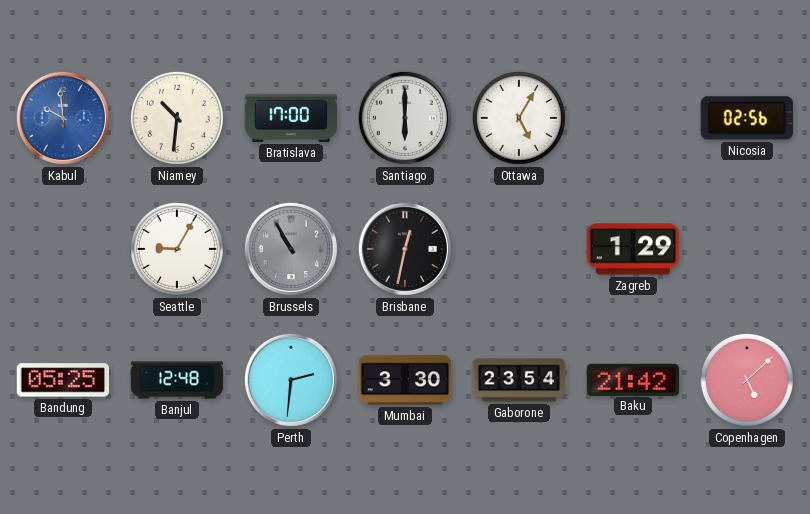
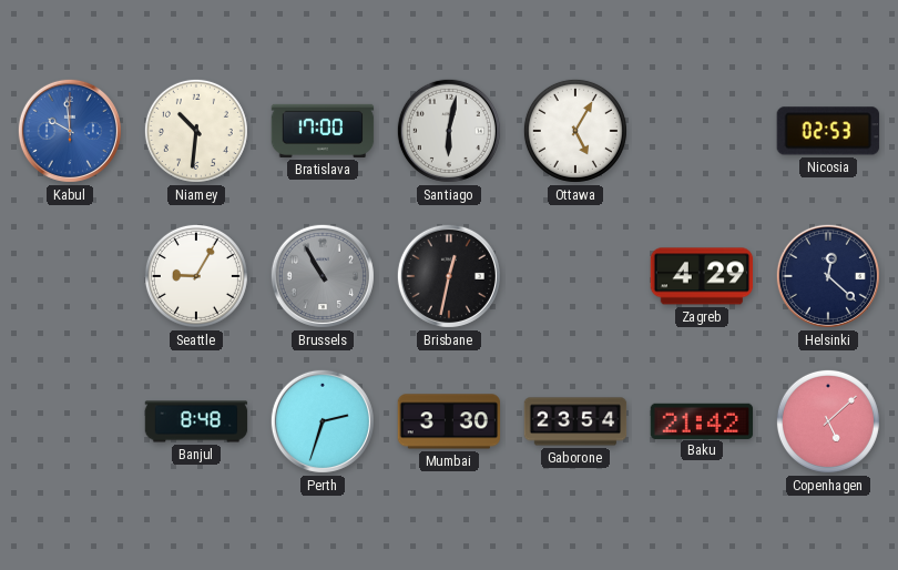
Santiago: 6:00 -> 6:02 (449, 131)
Nicosia: 02:56 -> 02:53 (828, 131)
Zagreb: 1:29 -> 4:29 (702, 276)
Helsinki: none -> 12:22 (828, 276)
Bandung: 05:25 -> none (63, 380)
Banjul: 12:48 -> 8:48 (196, 421)
Perth: 2:31 -> 2:33 (323, 421)
